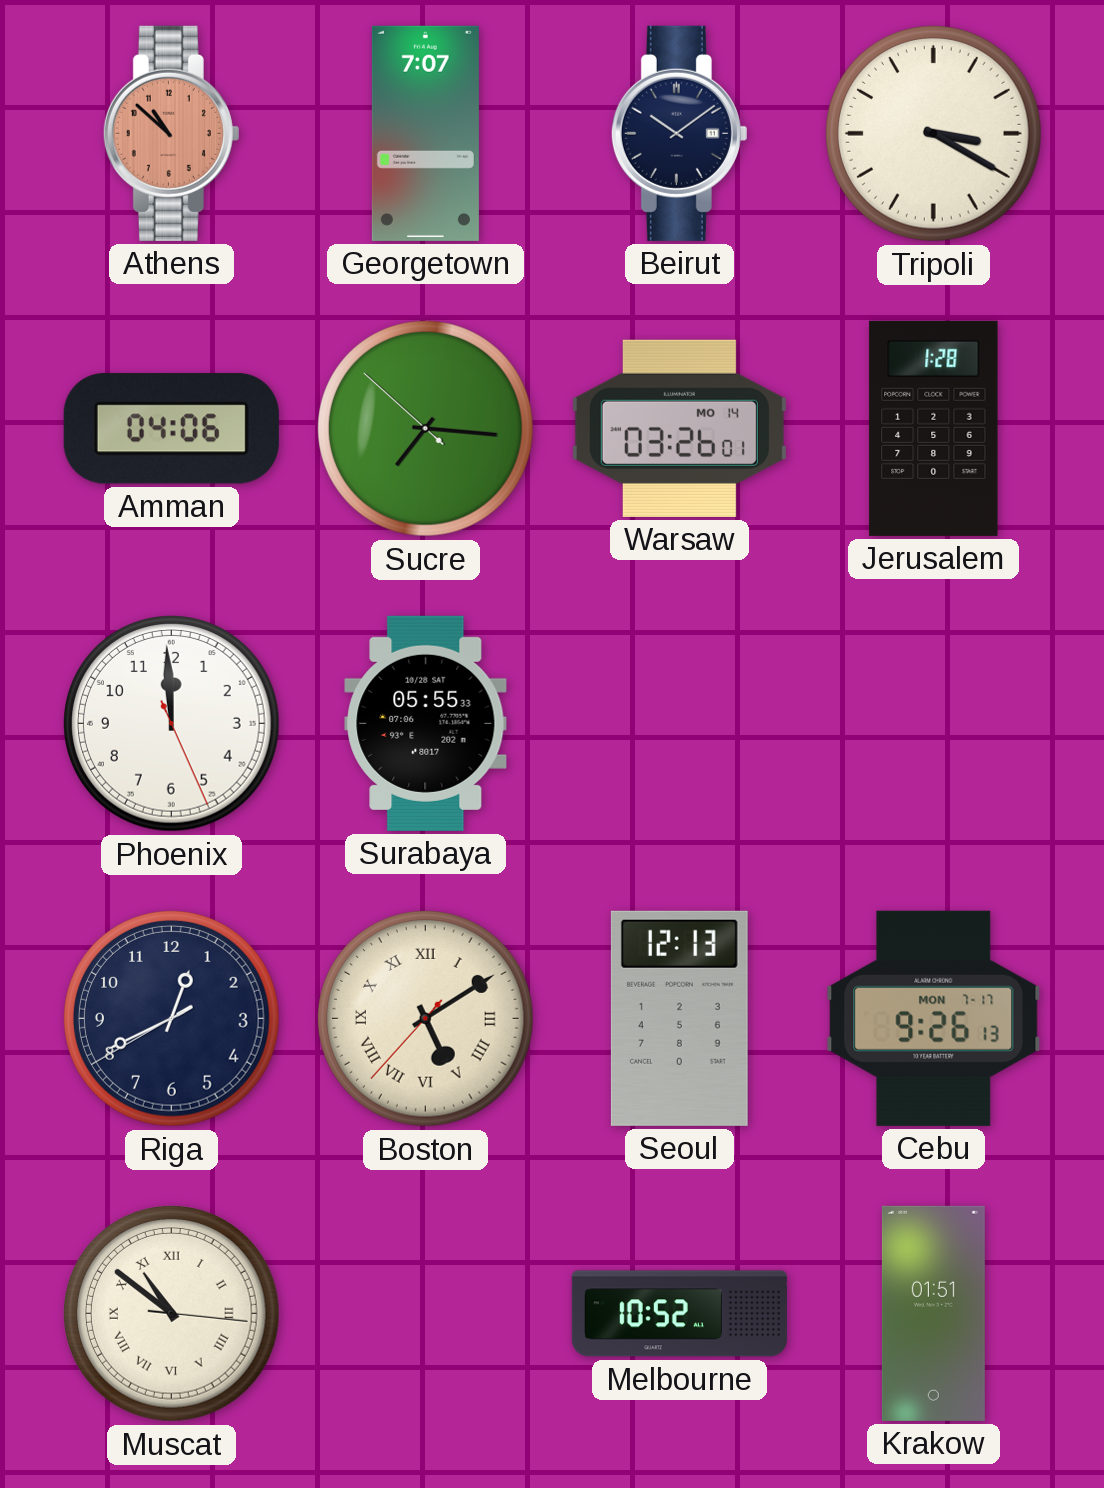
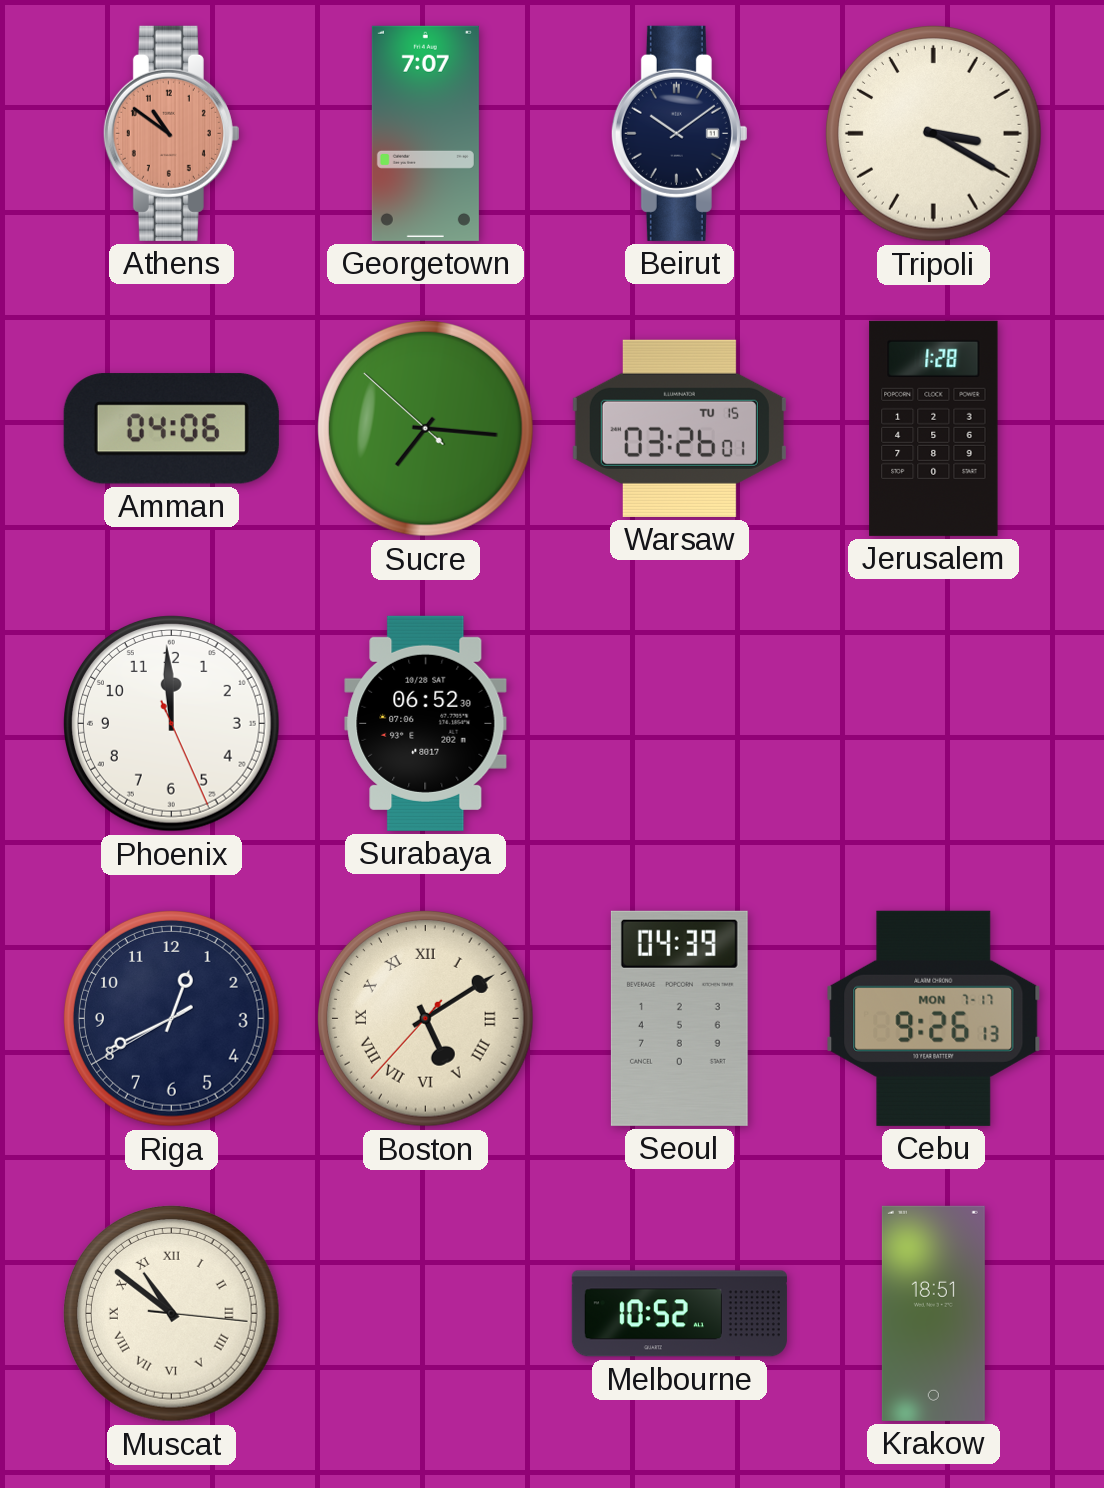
Athens: 10:52 -> 10:51 (171, 133)
Warsaw date: MO 14 -> TU 15 (679, 428)
Surabaya: 05:55 -> 06:52 (426, 723)
Seoul: 12:13 -> 04:39 (679, 1018)
Krakow: 01:51 -> 18:51 (933, 1313)
